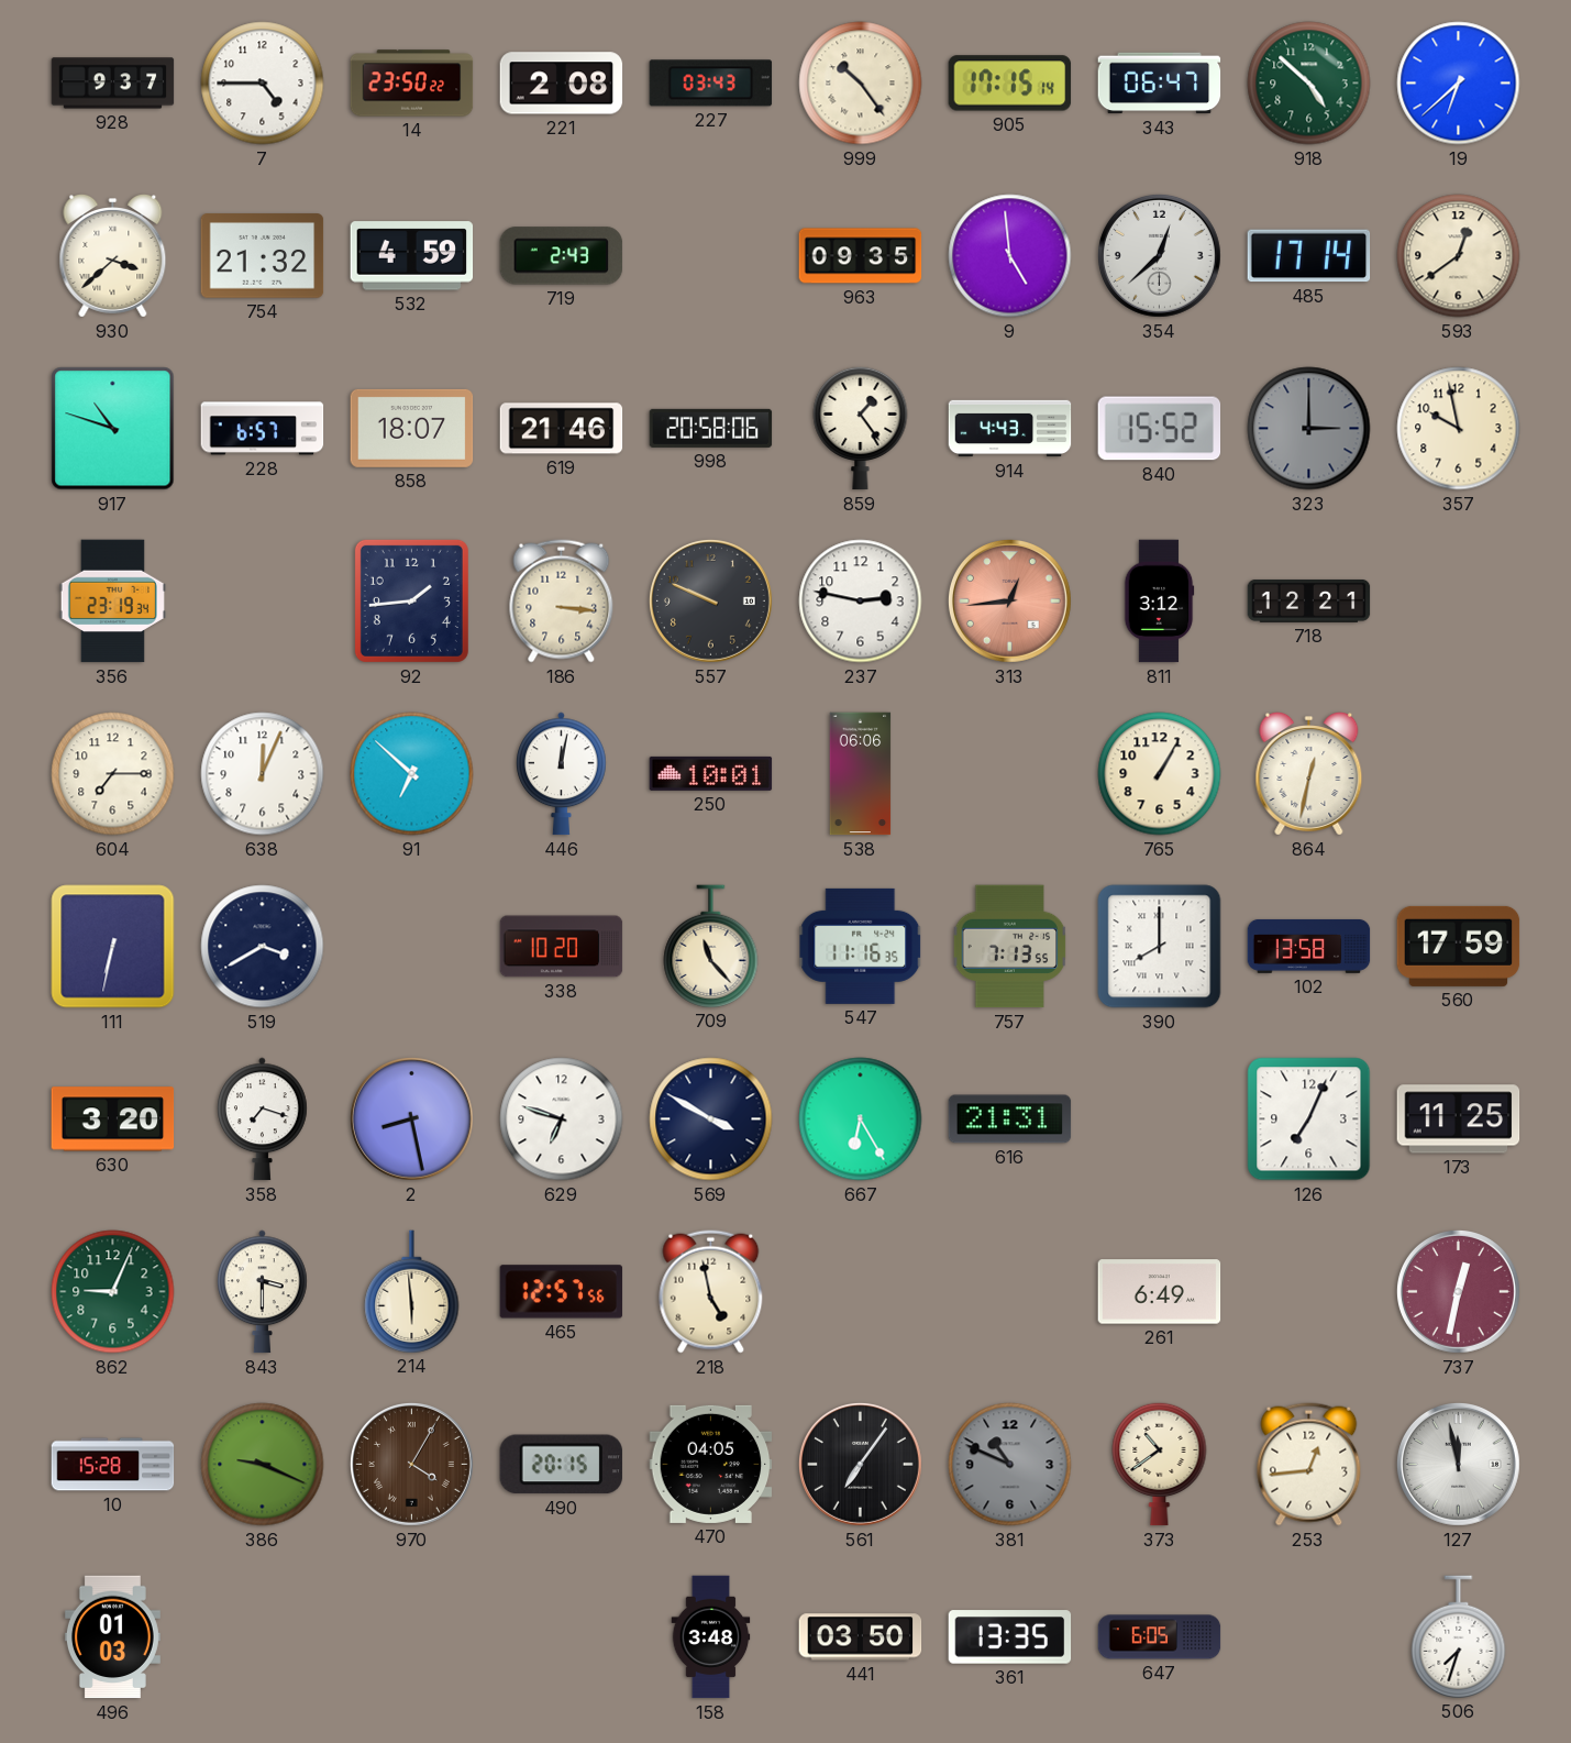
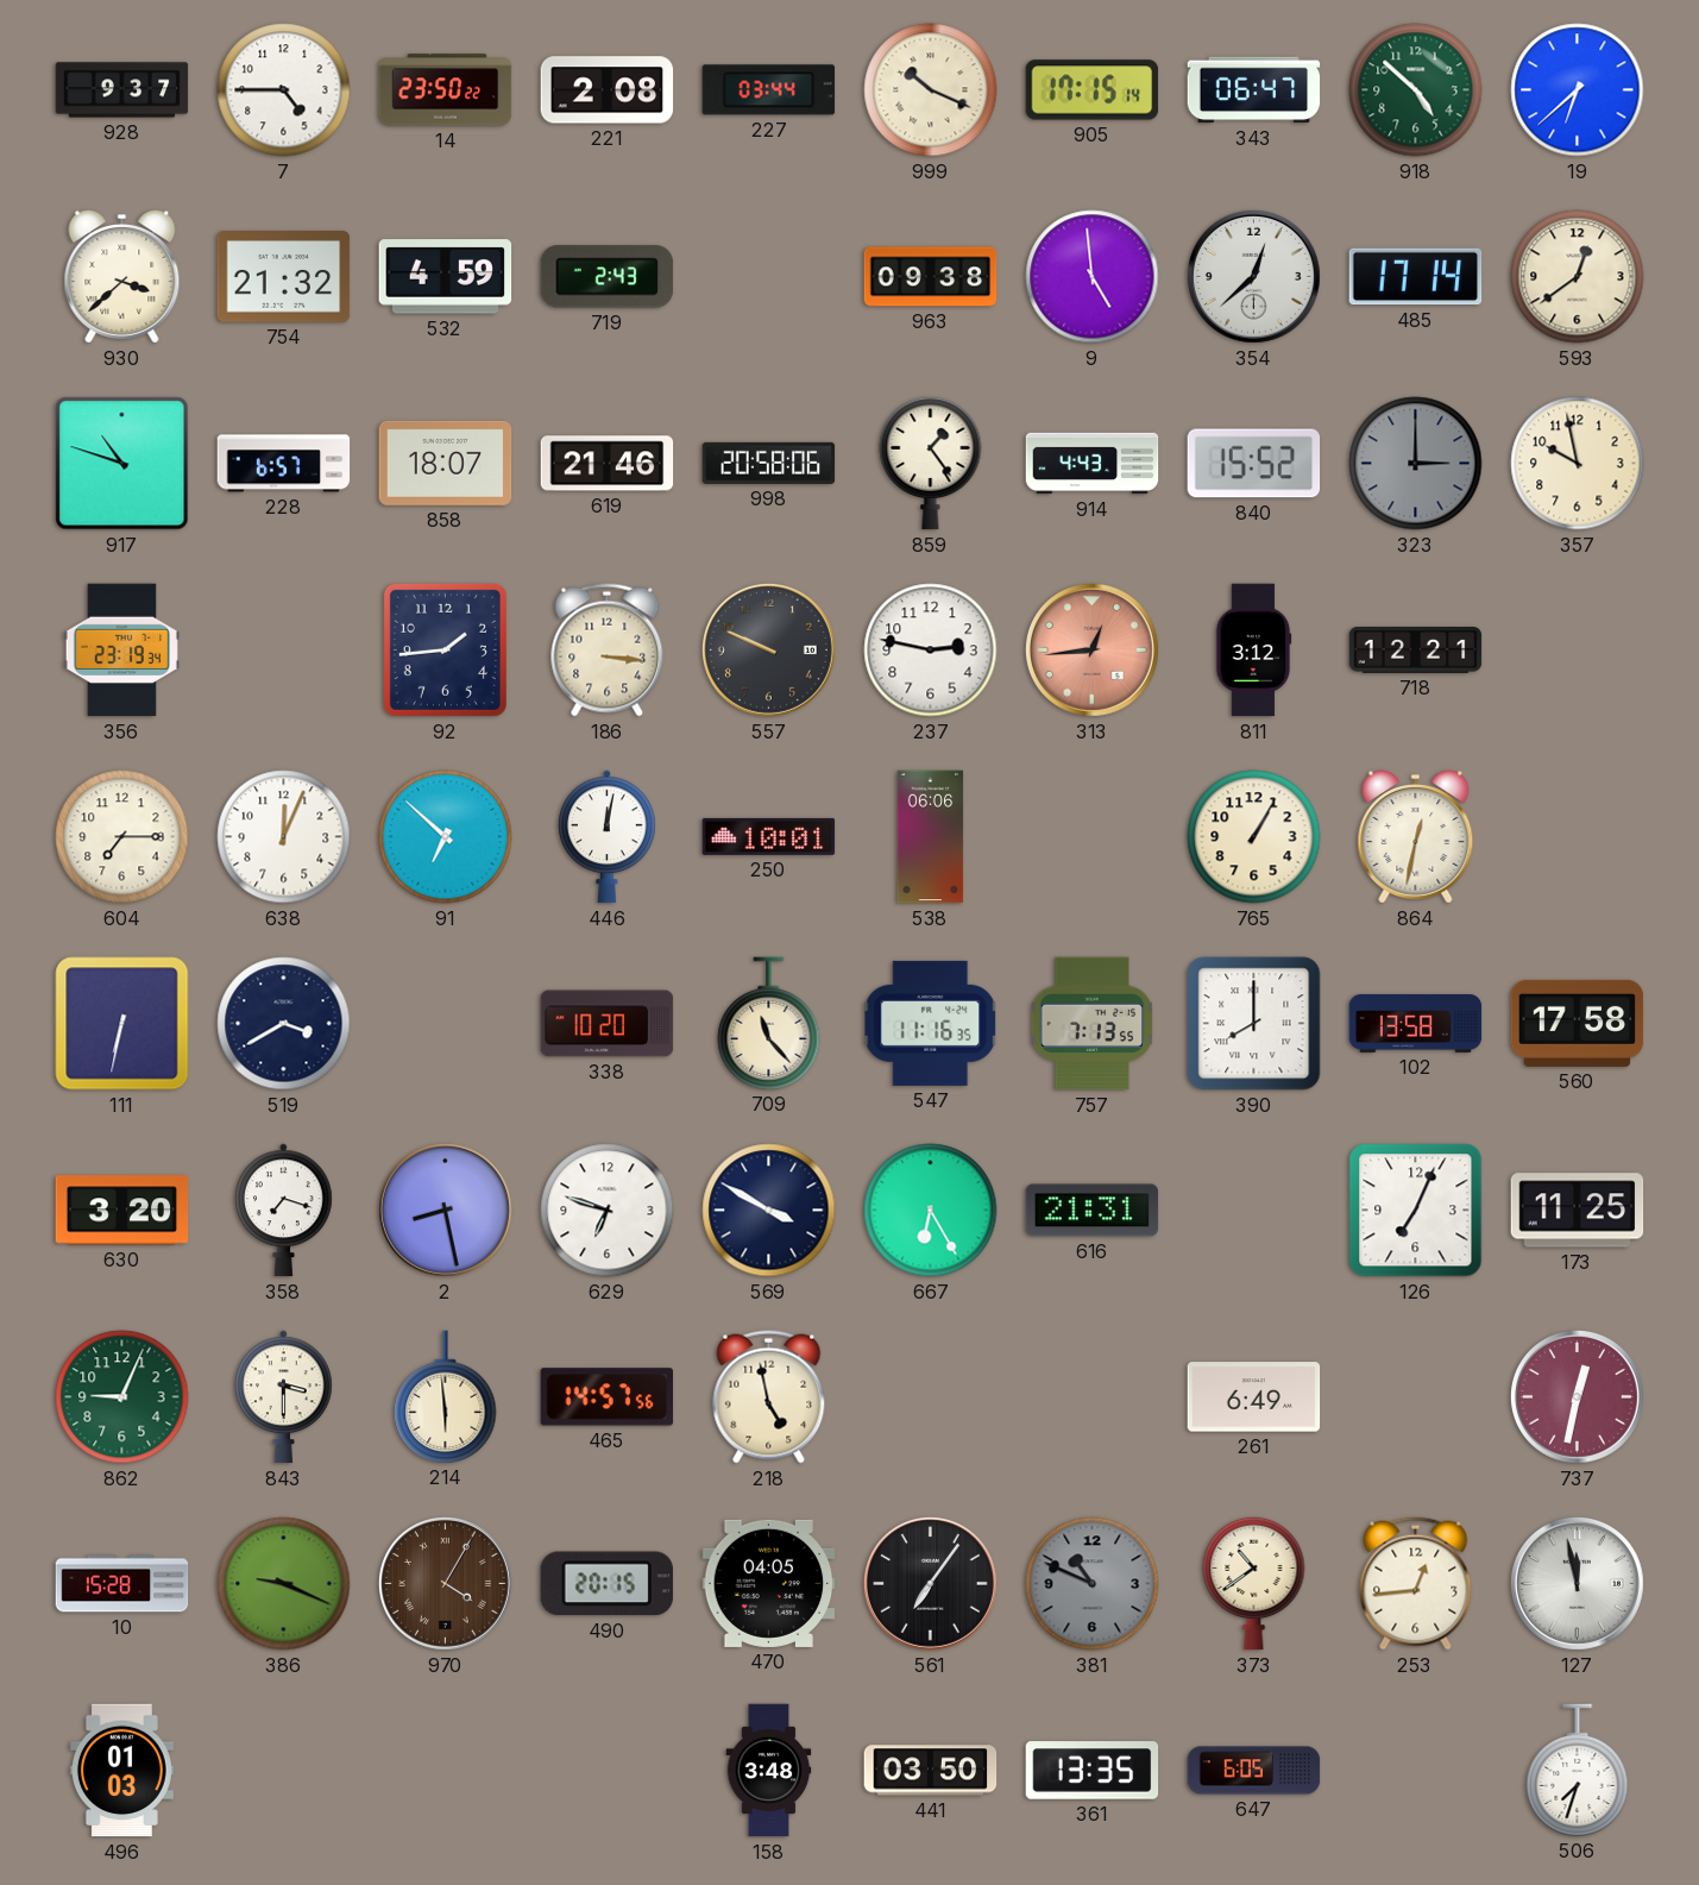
227: 03:43 -> 03:44 (769, 90)
999: 10:24 -> 10:19 (931, 90)
963: 09:35 -> 09:38 (931, 277)
560: 17:59 -> 17:58 (1578, 1023)
465: 12:57 -> 14:57 (608, 1397)
